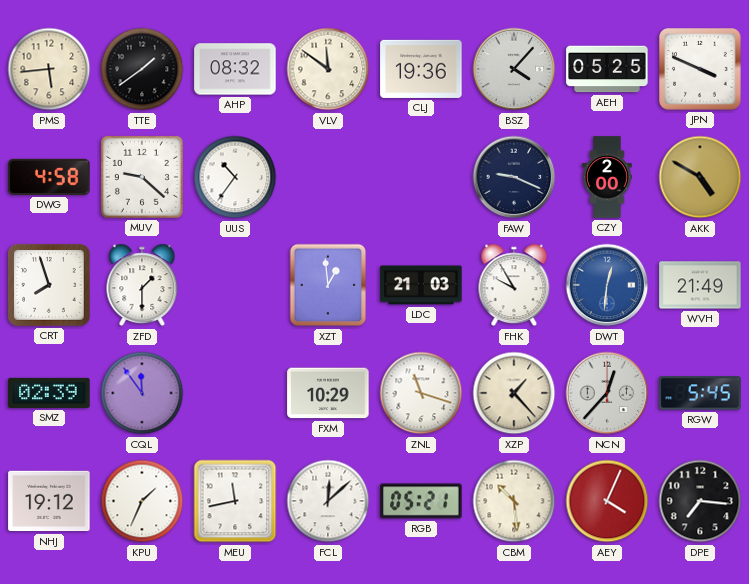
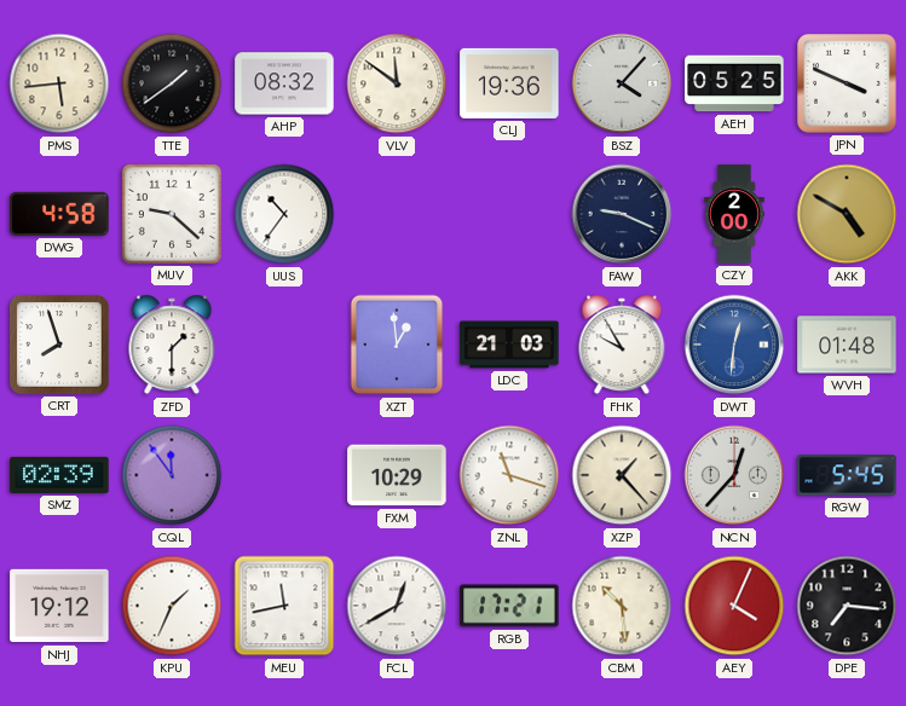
WVH: 21:49 -> 01:48 (847, 345)
FCL: 12:08 -> 12:40 (397, 606)
RGB: 05:21 -> 17:21 (509, 606)
